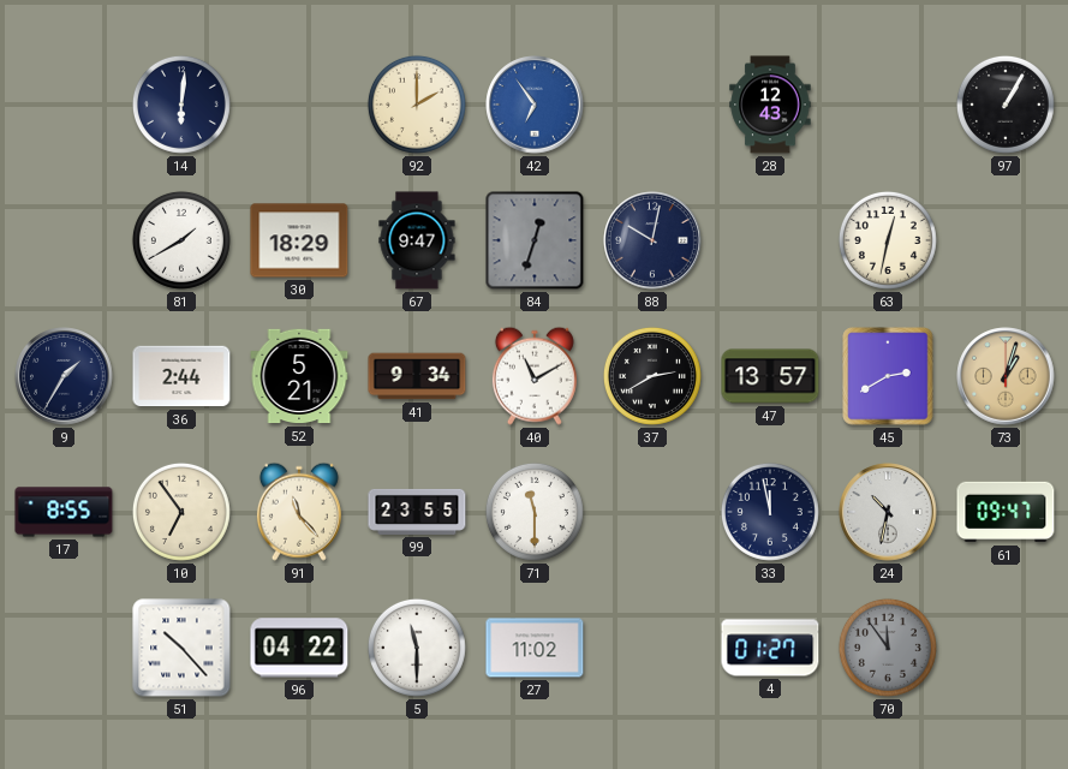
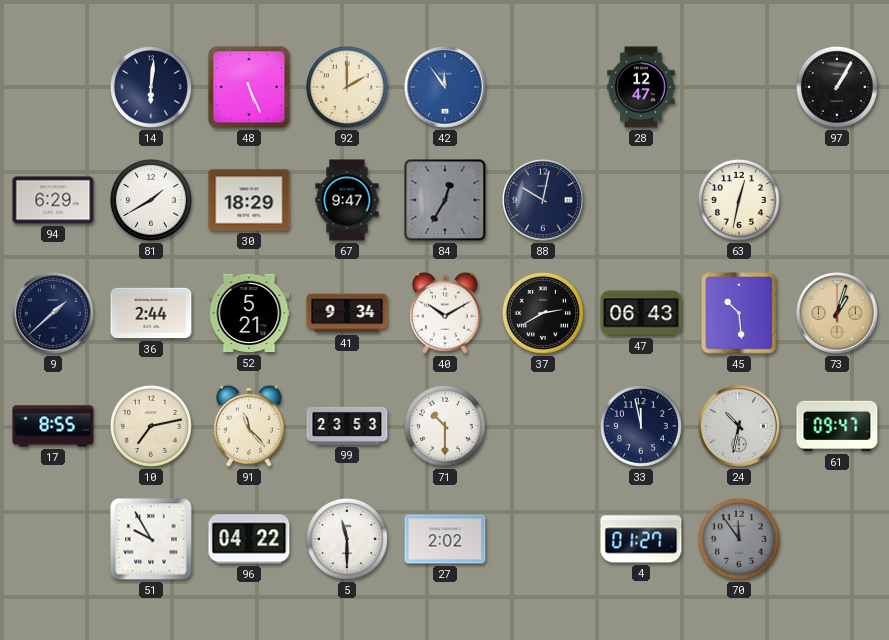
48: none -> 5:26 (249, 87)
42: 6:54 -> 11:54 (445, 87)
28: 12:43 -> 12:47 (641, 87)
94: none -> 6:29 (53, 200)
84: 12:33 -> 12:35 (445, 200)
9: 1:35 -> 1:38 (53, 313)
40: 11:10 -> 10:10 (445, 313)
47: 13:57 -> 06:43 (641, 313)
45: 2:40 -> 10:29 (739, 313)
10: 6:54 -> 7:13 (151, 426)
99: 23:55 -> 23:53 (347, 426)
71: 11:30 -> 10:30 (445, 426)
51: 10:23 -> 9:55 (151, 539)
27: 11:02 -> 2:02 (445, 539)
